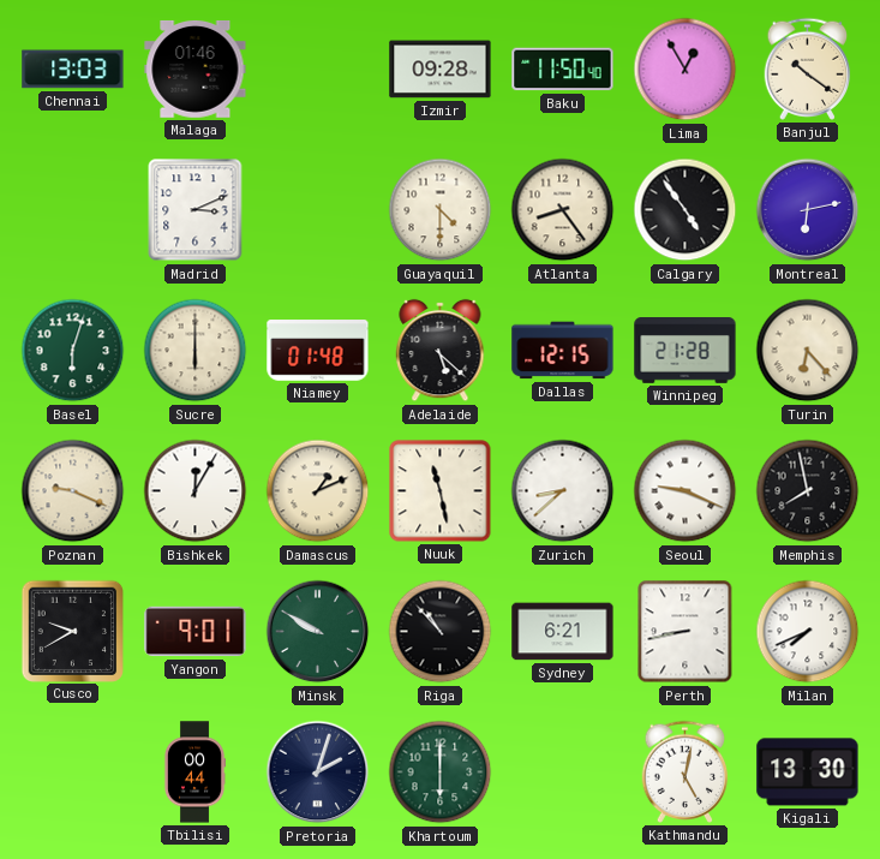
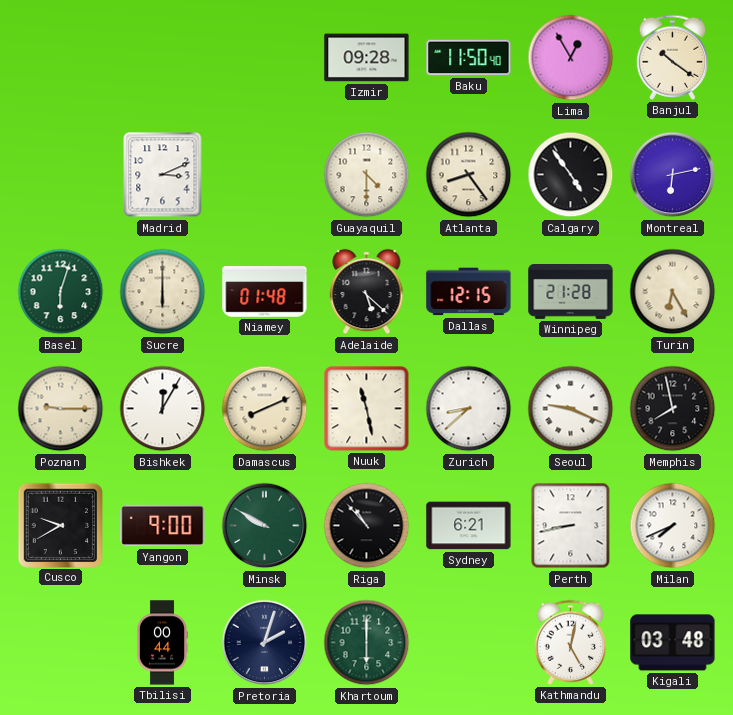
Chennai: 13:03 -> none (73, 70)
Malaga: 01:46 -> none (196, 68)
Turin: 6:23 -> 6:25 (673, 292)
Poznan: 9:19 -> 9:15 (61, 409)
Damascus: 1:11 -> 8:11 (265, 409)
Yangon: 9:01 -> 9:00 (163, 526)
Kigali: 13:30 -> 03:48 (673, 643)
